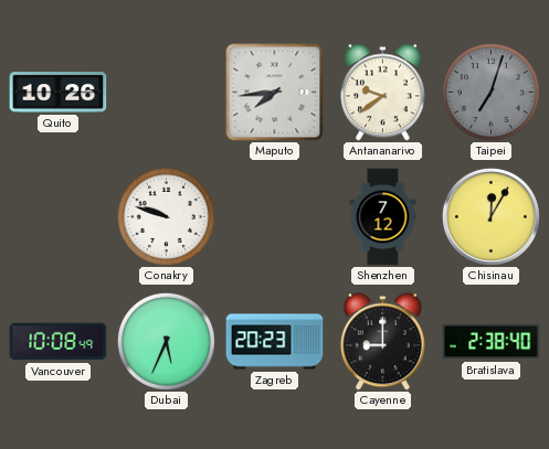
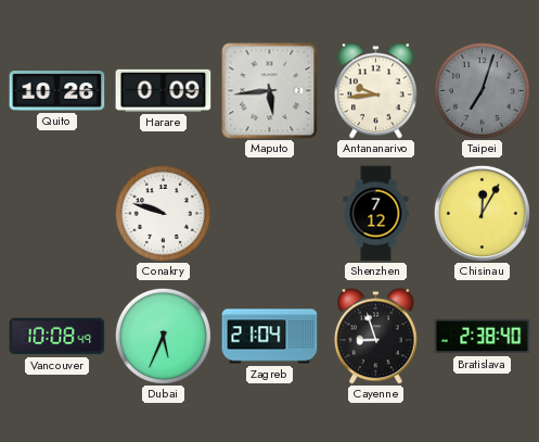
Harare: none -> 0:09 (164, 90)
Maputo: 7:44 -> 5:44 (270, 91)
Antananarivo: 9:39 -> 9:44 (376, 91)
Zagreb: 20:23 -> 21:04 (270, 337)
Cayenne: 9:00 -> 8:57 (376, 337)
